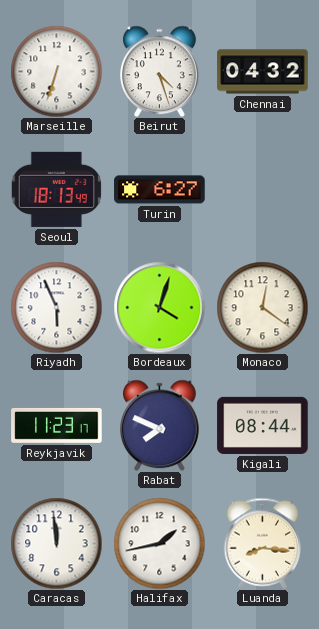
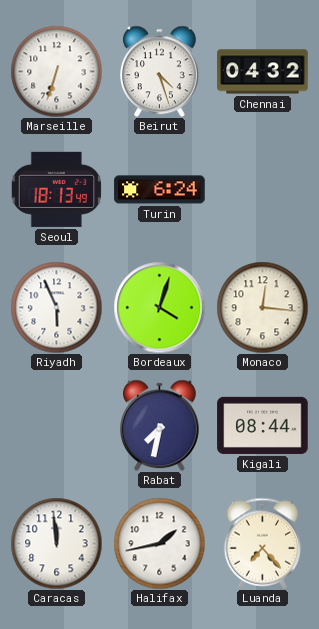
Turin: 6:27 -> 6:24 (160, 190)
Monaco: 12:21 -> 12:16 (262, 307)
Reykjavik: 11:23 -> none (57, 425)
Rabat: 7:49 -> 7:32 (160, 425)
Luanda: 8:16 -> 7:23 (263, 543)
